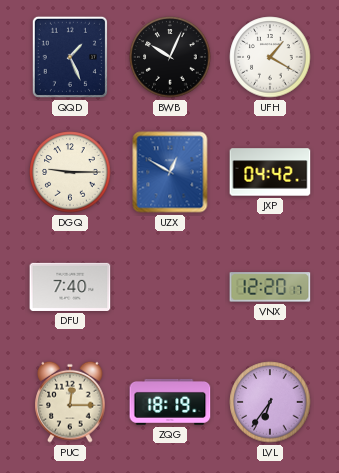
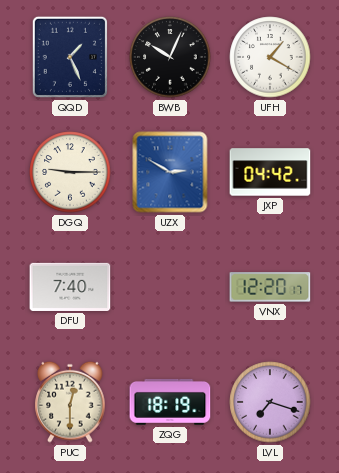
UZX: 12:50 -> 2:50 (170, 172)
PUC: 12:15 -> 12:30 (70, 402)
LVL: 6:36 -> 7:18 (270, 402)
